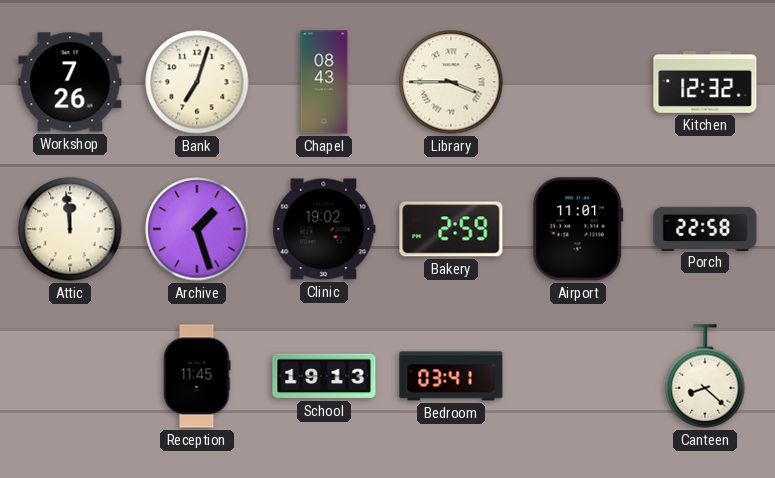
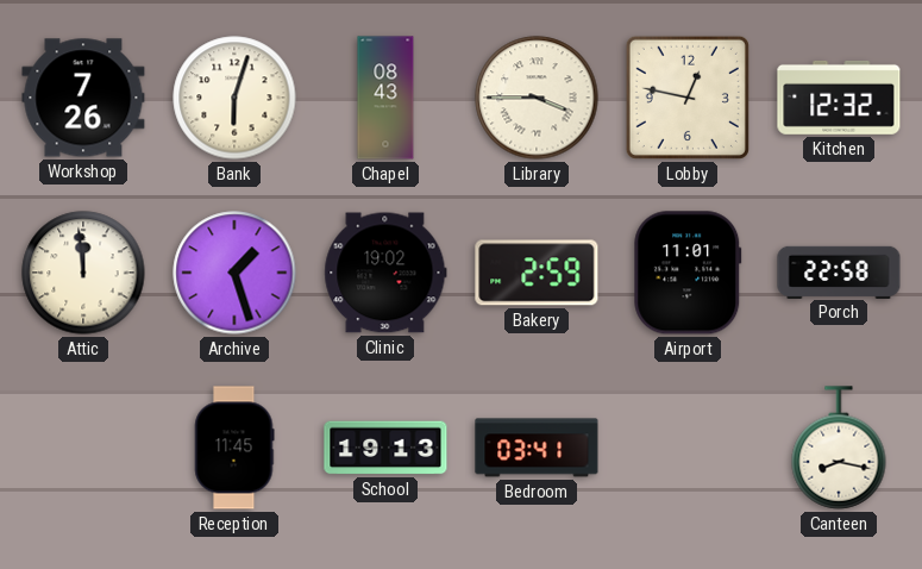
Bank: 7:03 -> 6:03 (234, 98)
Lobby: none -> 12:47 (688, 98)
Canteen: 8:22 -> 8:17 (839, 448)
